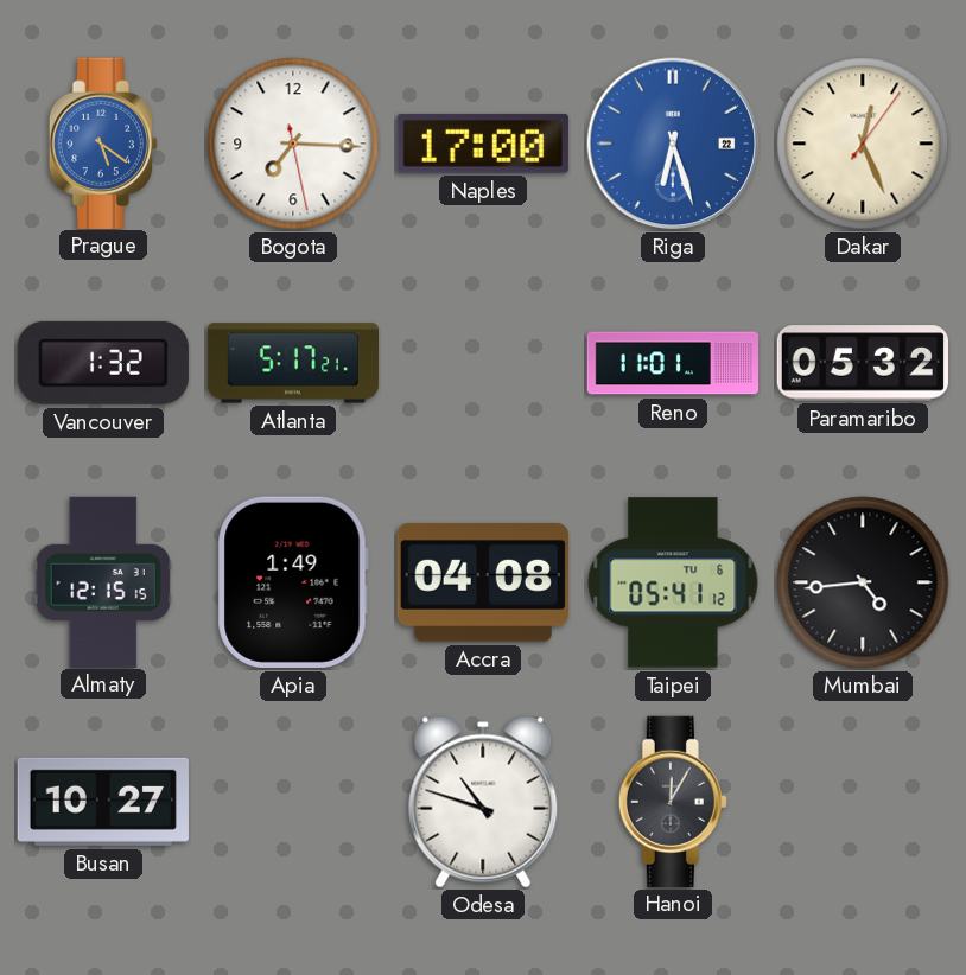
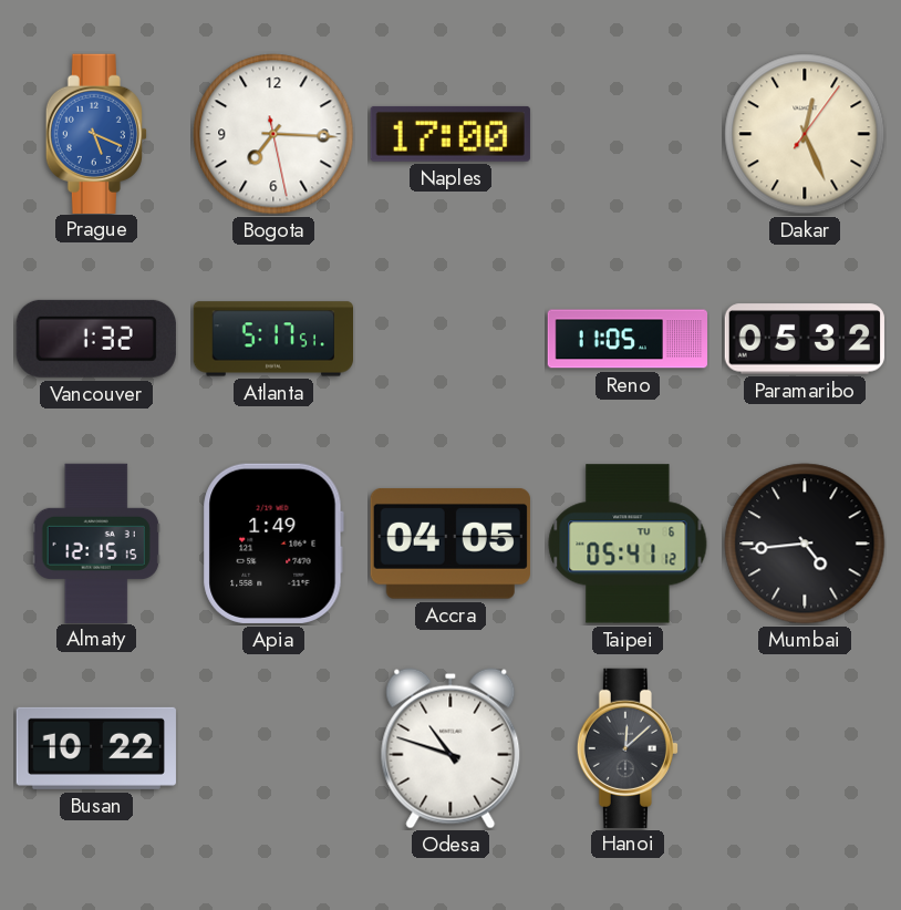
Prague: 5:21 -> 5:19 (96, 133)
Riga: 6:27 -> none (673, 144)
Atlanta: 5:17:21 -> 5:17:51 (272, 339)
Reno: 11:01 -> 11:05 (626, 339)
Accra: 04:08 -> 04:05 (451, 544)
Busan: 10:27 -> 10:22 (96, 748)
Hanoi: 12:05 -> 12:08 (628, 747)
